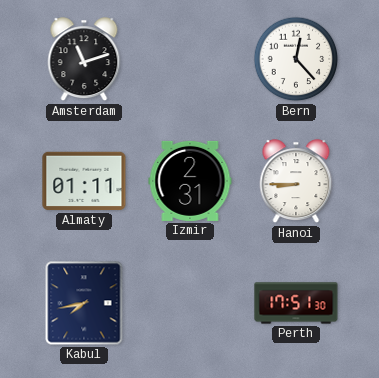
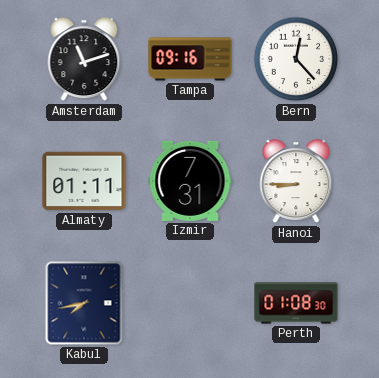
Tampa: none -> 09:16 (190, 59)
Izmir: 2:31 -> 7:31 (190, 181)
Perth: 17:51 -> 01:08 (296, 303)
